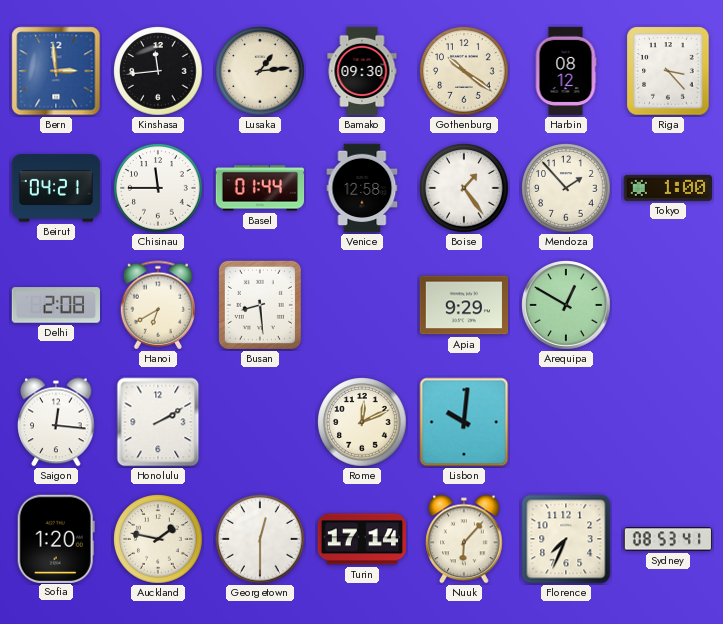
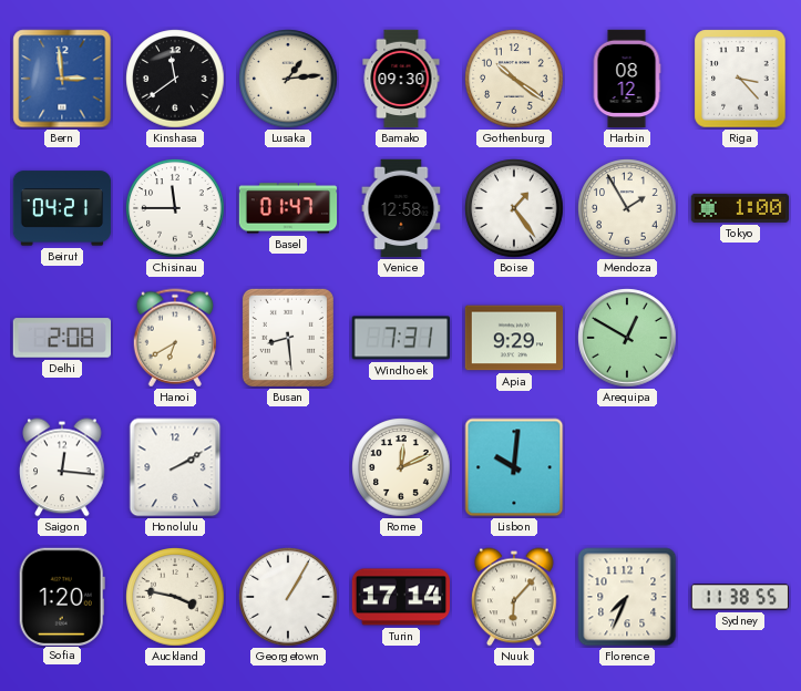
Kinshasa: 11:44 -> 11:39 (175, 79)
Basel: 01:44 -> 01:47 (288, 208)
Mendoza: 1:53 -> 1:55 (627, 208)
Windhoek: none -> 7:31 (400, 338)
Auckland: 1:47 -> 3:47 (175, 597)
Georgetown: 12:30 -> 1:05 (288, 597)
Sydney: 08:53 -> 11:38 (740, 597)
